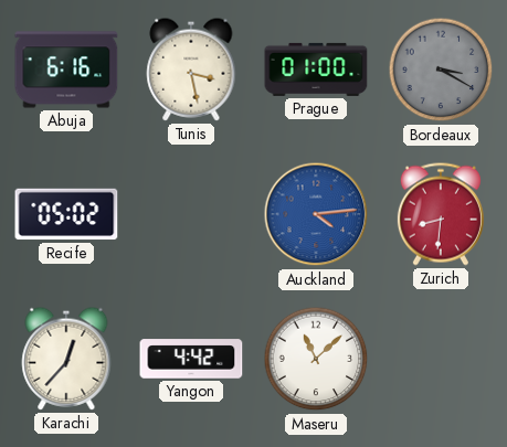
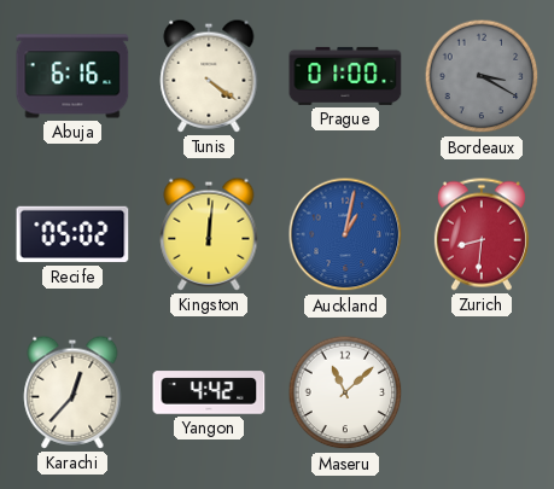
Tunis: 3:28 -> 4:21 (209, 76)
Kingston: none -> 12:01 (209, 234)
Auckland: 4:14 -> 1:02 (345, 234)
